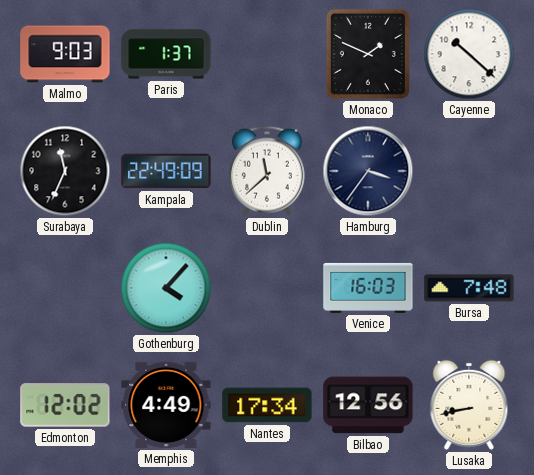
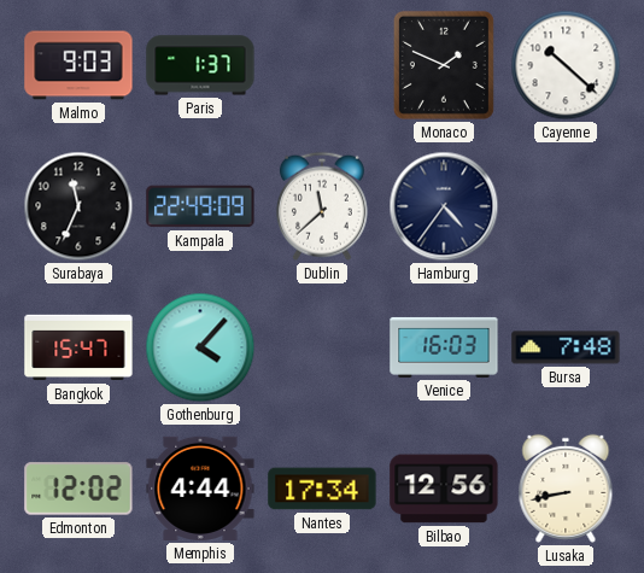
Hamburg: 3:36 -> 4:36 (444, 206)
Bangkok: none -> 15:47 (78, 347)
Memphis: 4:49 -> 4:44 (200, 489)
